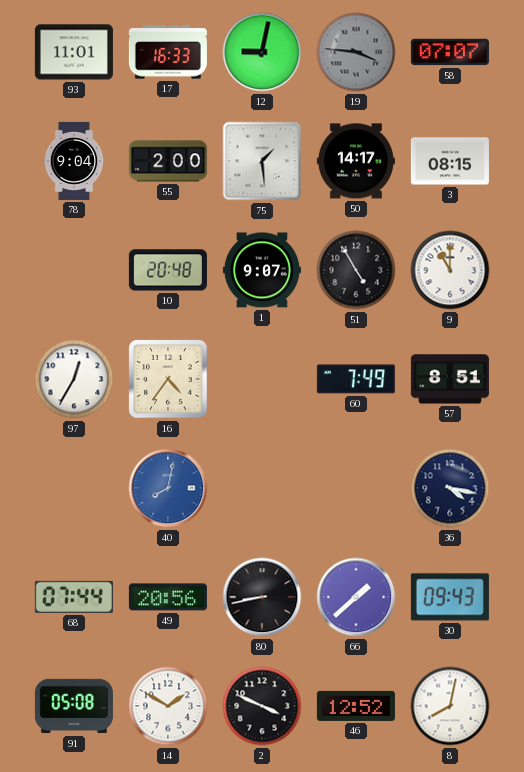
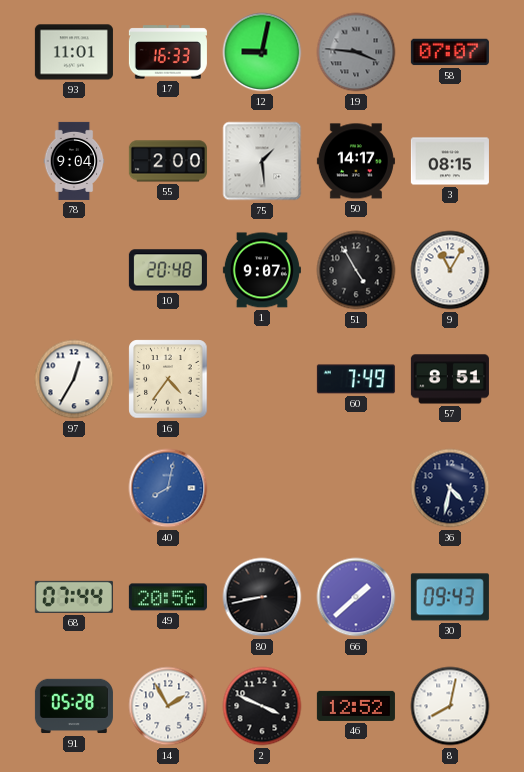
9: 11:00 -> 11:05 (450, 270)
36: 4:17 -> 4:32 (450, 488)
91: 05:08 -> 05:28 (74, 706)
14: 1:50 -> 1:55 (168, 706)
